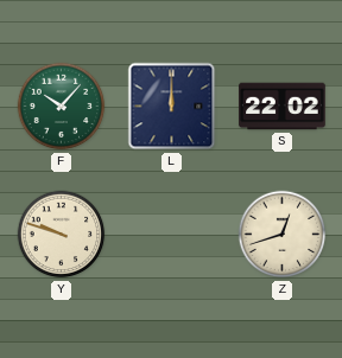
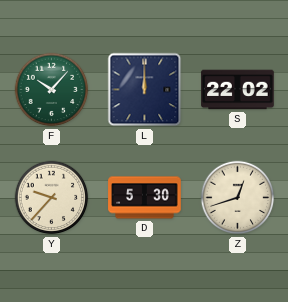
Y: 9:48 -> 9:37 (52, 198)
D: none -> 5:30 (145, 198)
